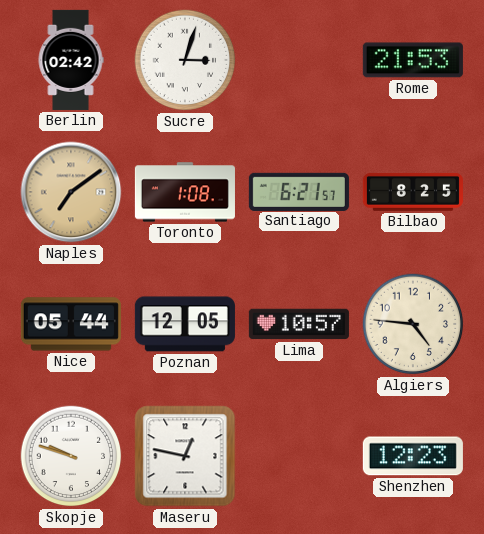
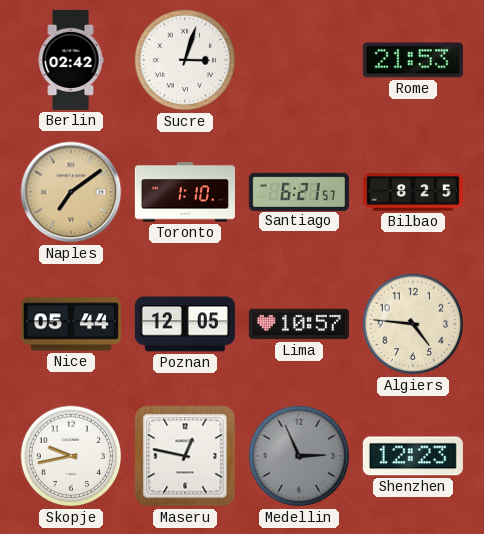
Toronto: 1:08 -> 1:10 (185, 192)
Skopje: 9:48 -> 9:43 (71, 456)
Medellin: none -> 2:56 (299, 456)
